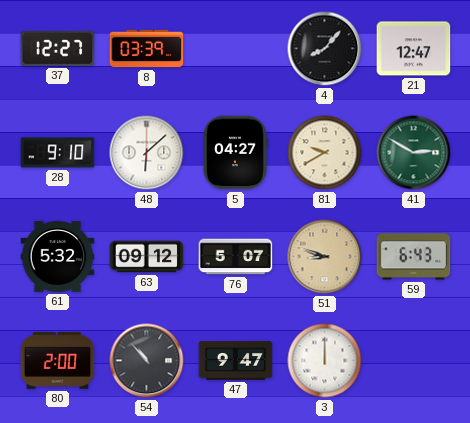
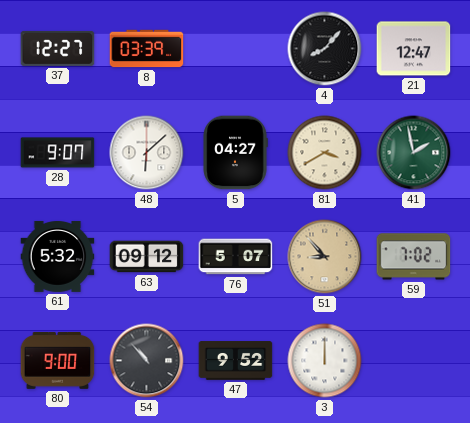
28: 9:10 -> 9:07 (58, 153)
81: 9:40 -> 3:40 (325, 153)
41: 2:50 -> 1:58 (414, 153)
51: 8:48 -> 8:53 (325, 257)
59: 6:43 -> 7:02 (414, 257)
80: 2:00 -> 9:00 (58, 360)
47: 9:47 -> 9:52 (236, 361)
